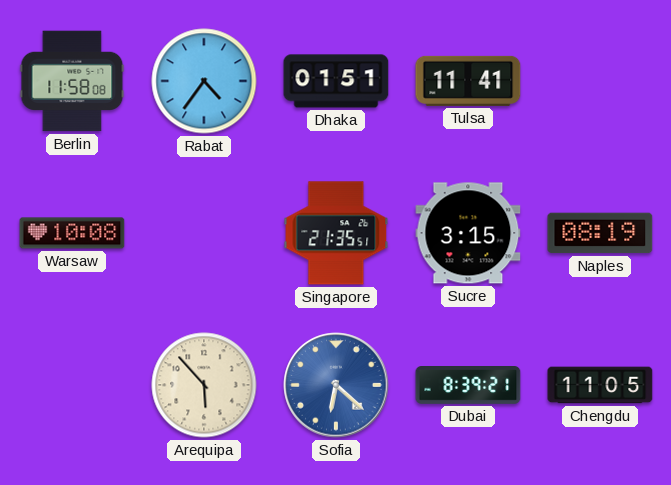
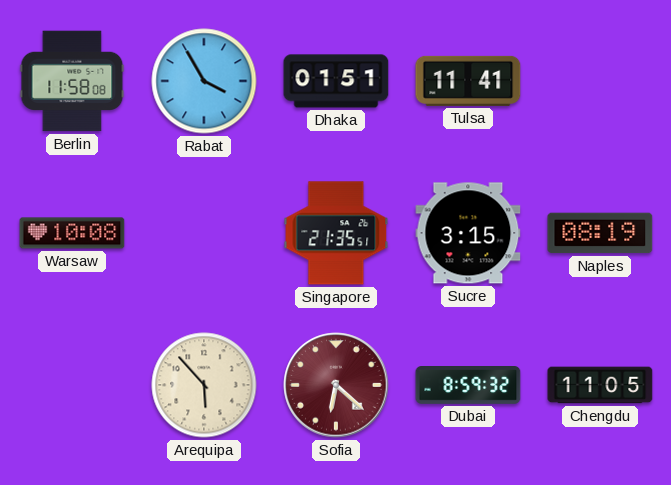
Rabat: 4:36 -> 3:55 (204, 81)
Sofia dial: blue -> burgundy (336, 385)
Dubai: 8:39 -> 8:59 (468, 385)
